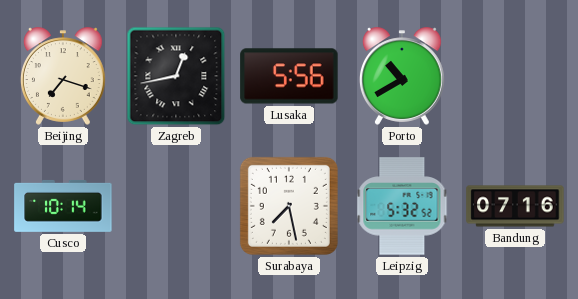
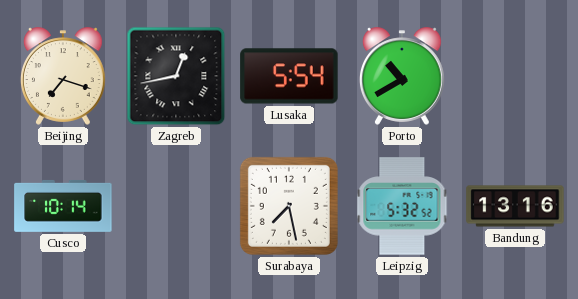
Lusaka: 5:56 -> 5:54 (289, 76)
Bandung: 07:16 -> 13:16 (515, 206)
